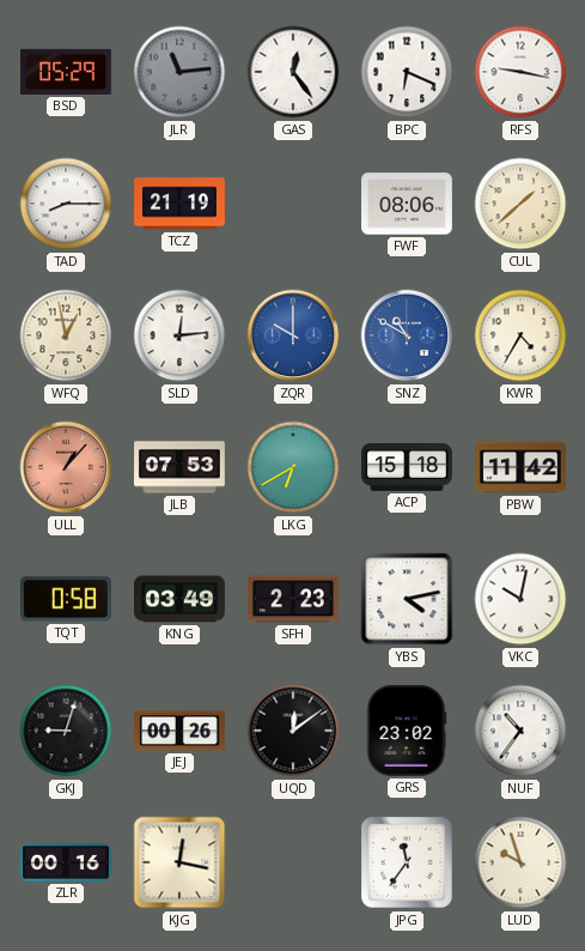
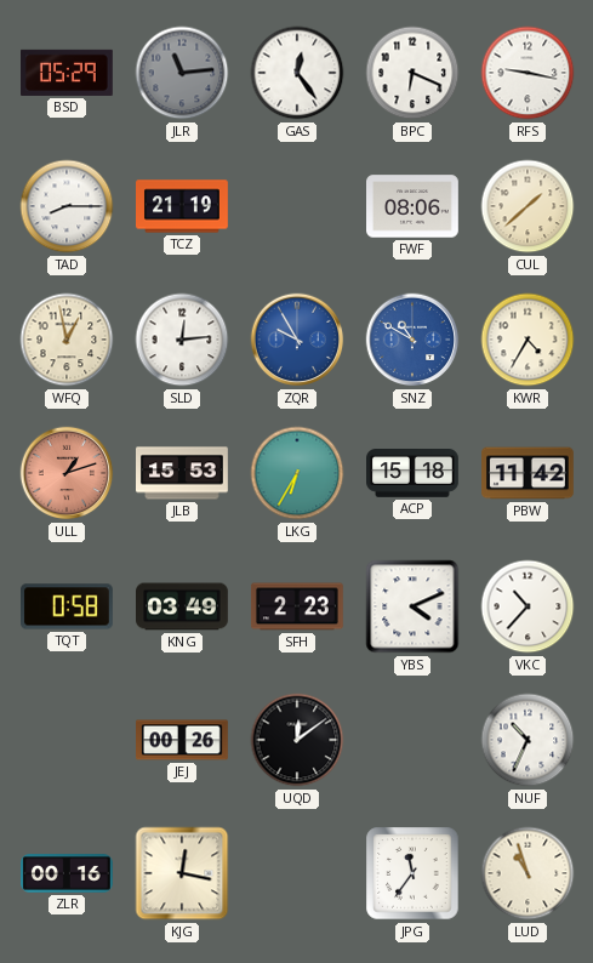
ZQR: 10:00 -> 9:55 (297, 340)
ULL: 1:07 -> 1:12 (67, 473)
JLB: 07:53 -> 15:53 (183, 473)
LKG: 6:40 -> 6:35 (297, 473)
YBS: 4:13 -> 4:11 (412, 606)
VKC: 10:02 -> 10:37 (528, 606)
GKJ: 9:03 -> none (66, 731)
GRS: 23:02 -> none (407, 731)
NUF: 10:36 -> 10:34 (528, 740)
LUD: 9:57 -> 10:57 (528, 873)
